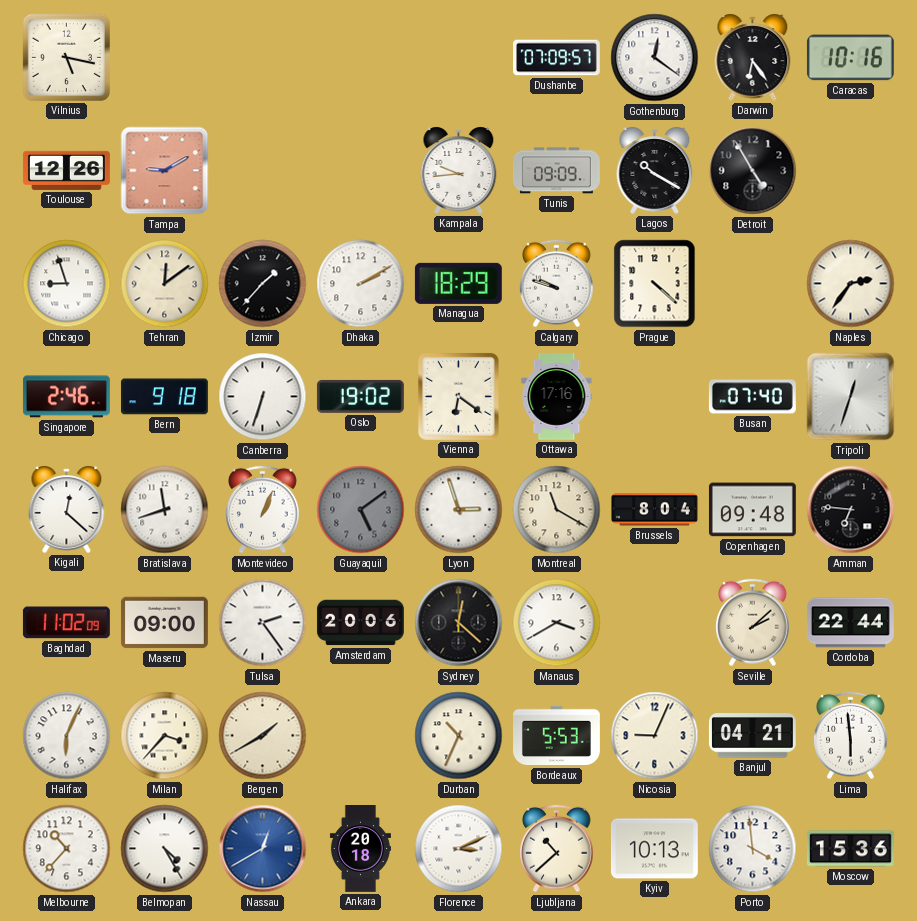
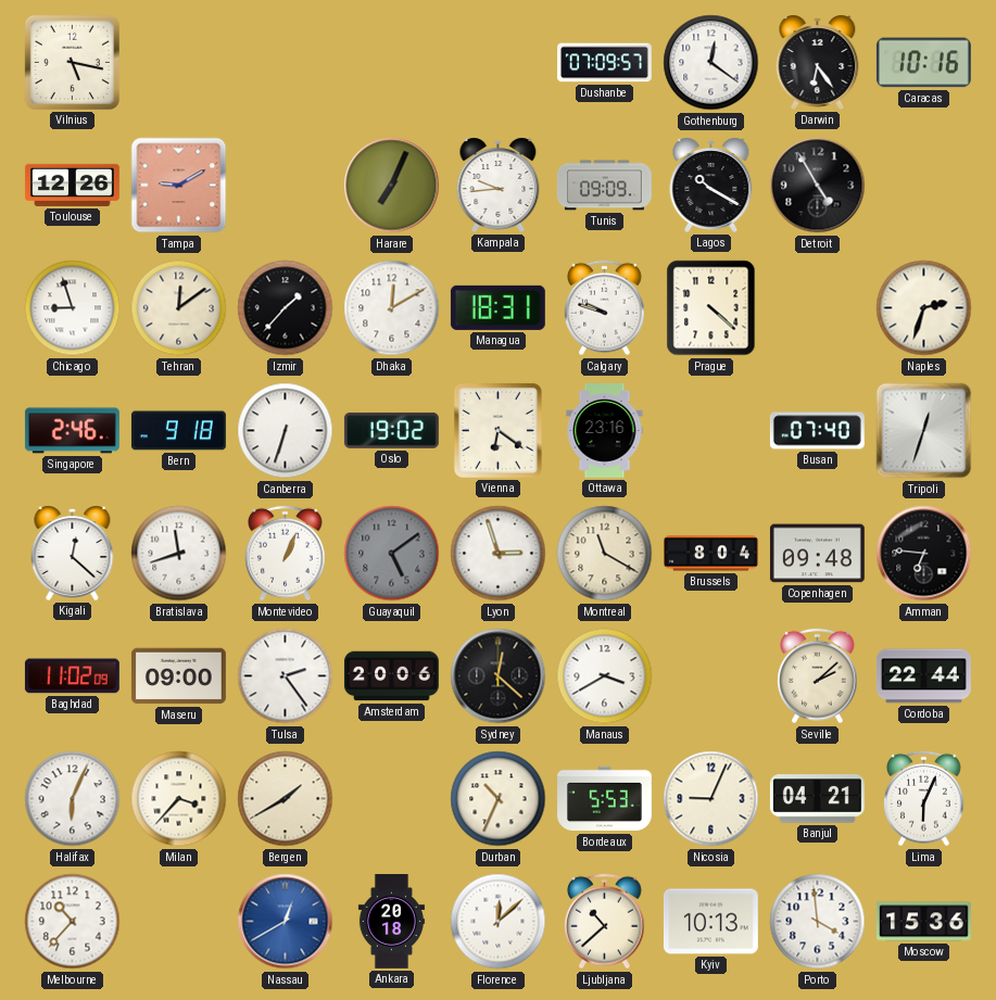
Harare: none -> 7:04 (392, 186)
Dhaka: 2:10 -> 12:10 (392, 308)
Managua: 18:29 -> 18:31 (497, 307)
Naples: 2:36 -> 2:33 (924, 308)
Ottawa: 17:16 -> 23:16 (605, 431)
Lima: 5:59 -> 6:04 (924, 799)
Belmopan: 4:25 -> none (165, 849)
Florence: 3:11 -> 12:08 (499, 922)
